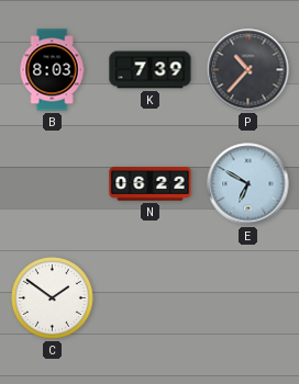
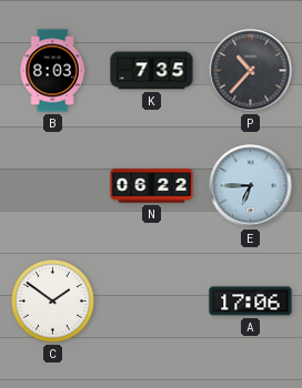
K: 7:39 -> 7:35 (152, 71)
E: 6:50 -> 6:45 (251, 186)
A: none -> 17:06 (251, 302)
